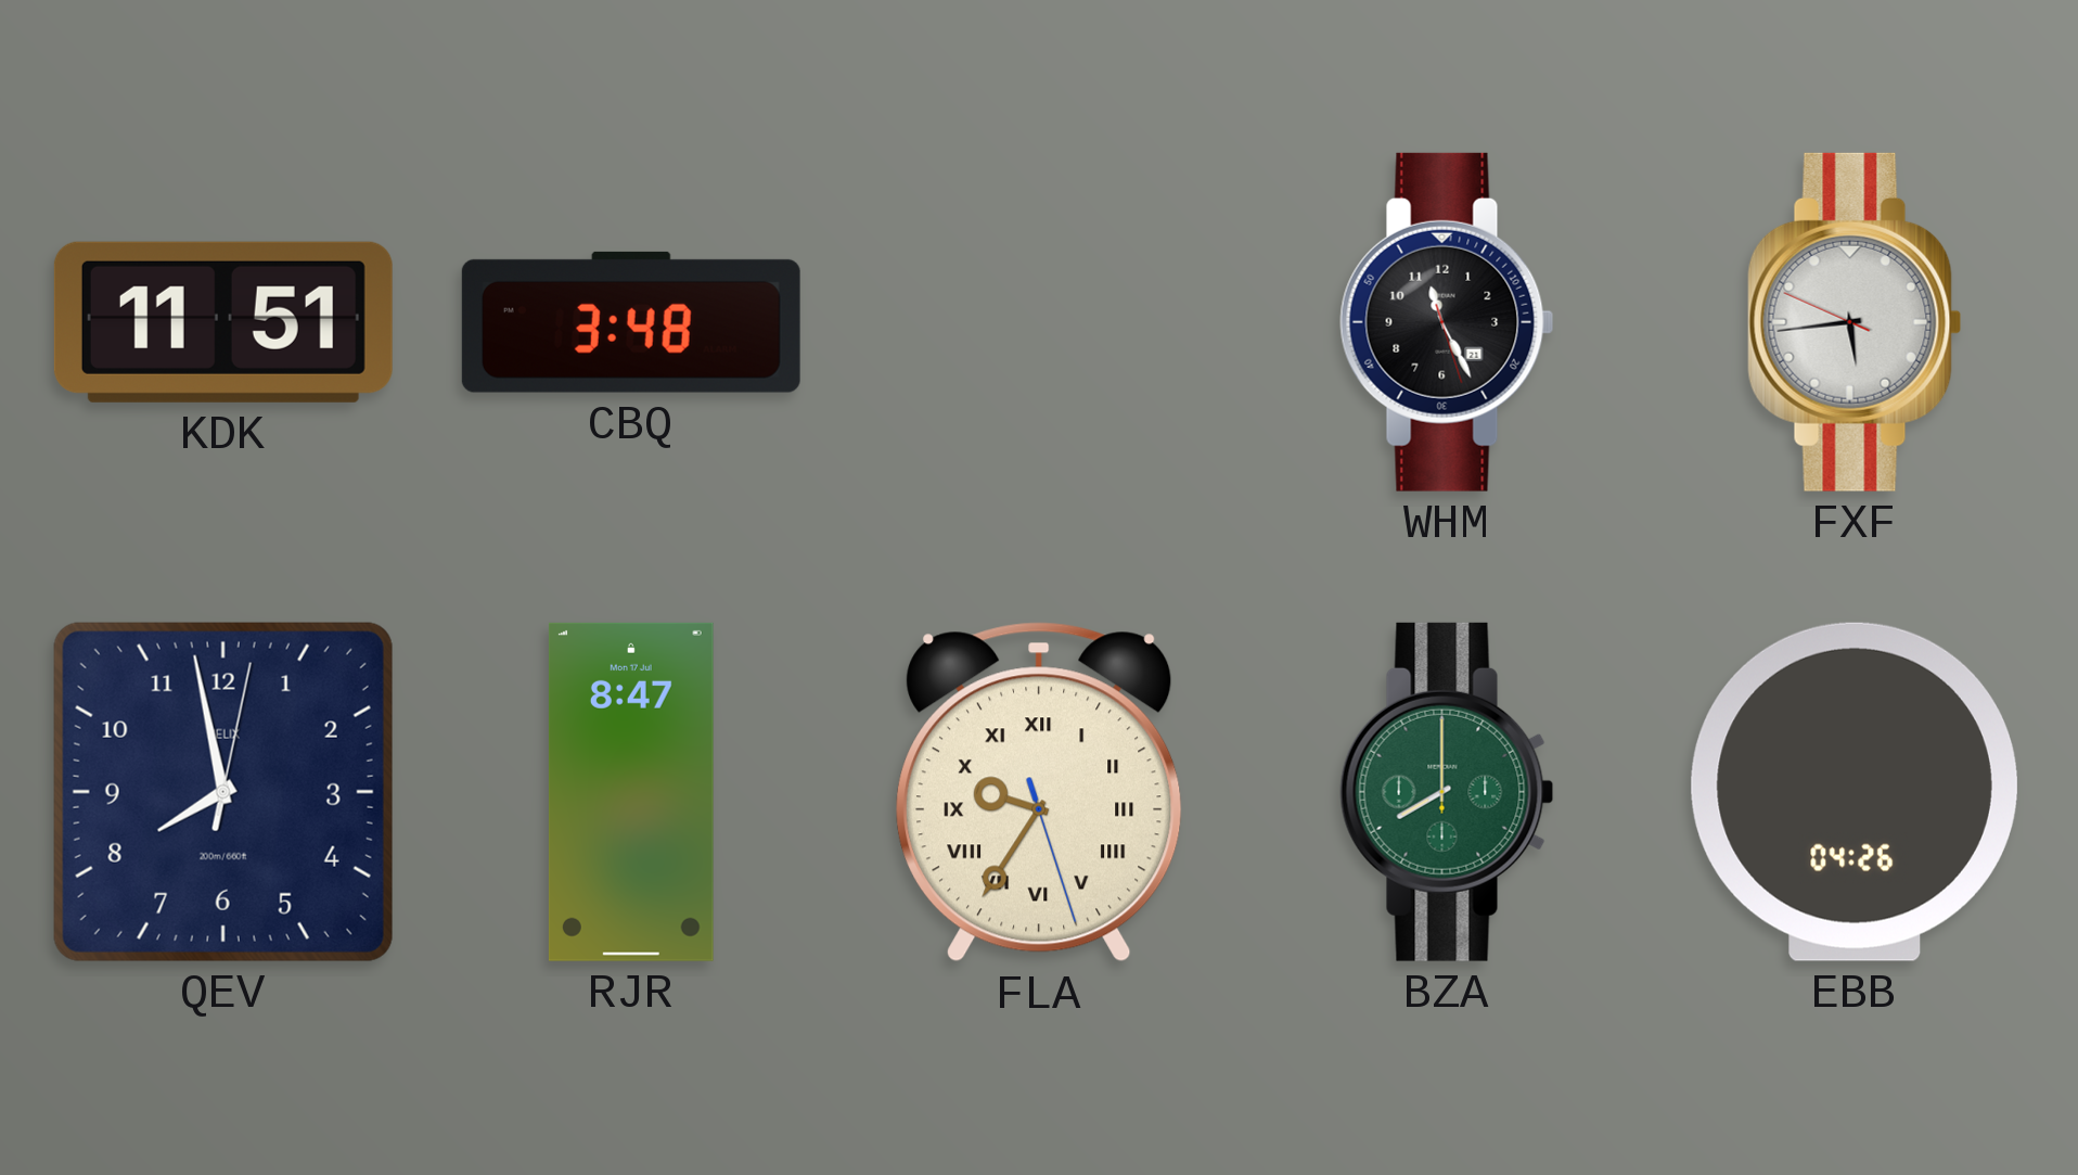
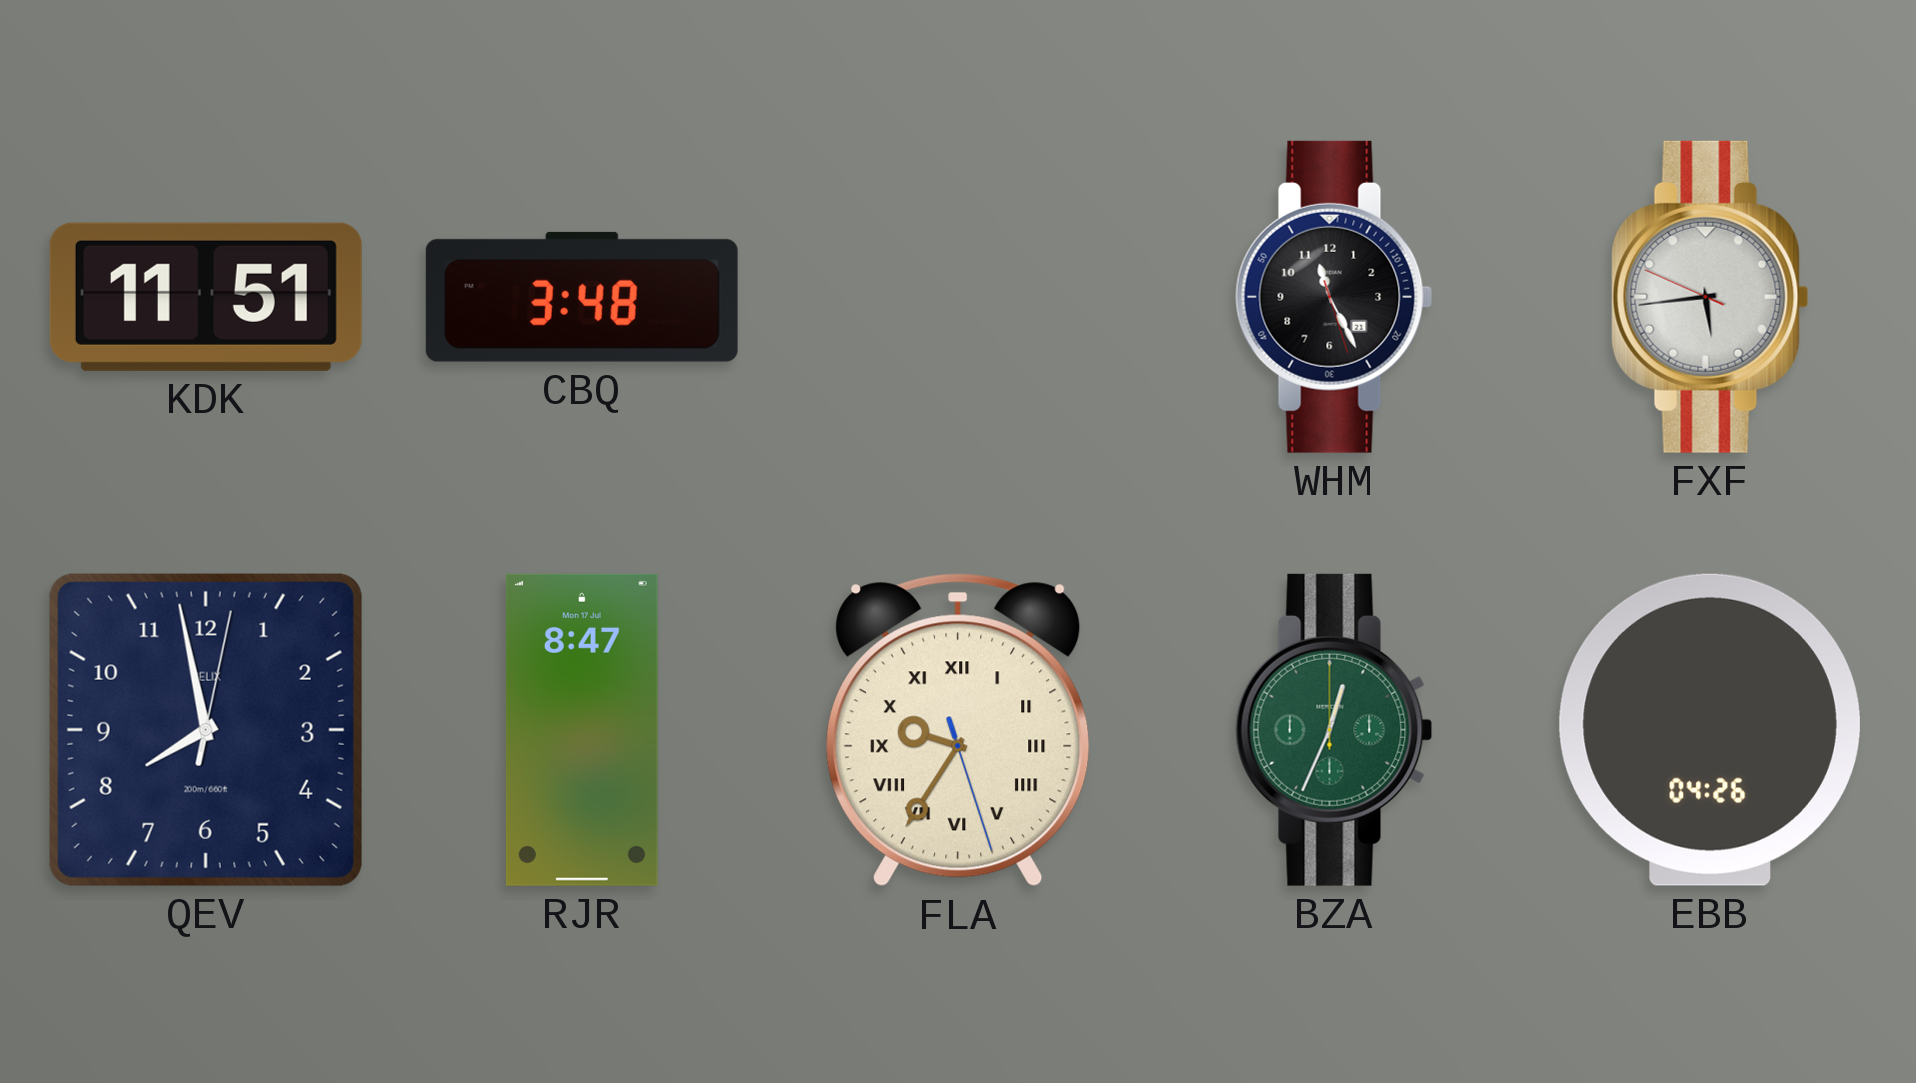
BZA: 8:00 -> 12:34 (1334, 730)
